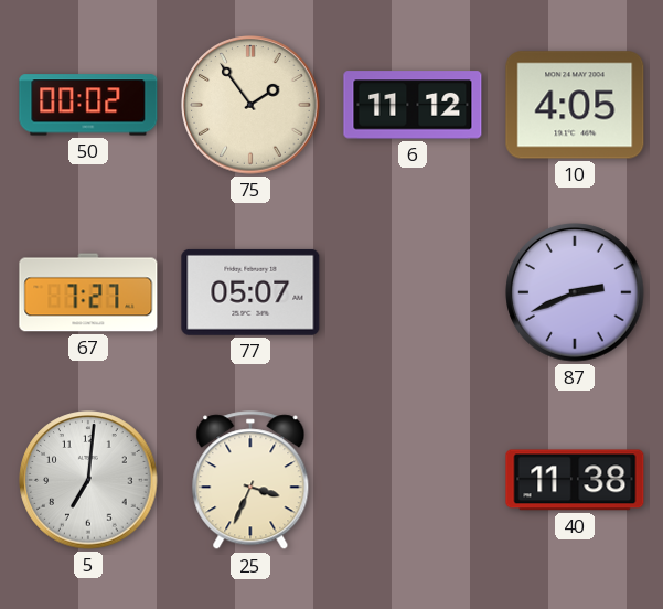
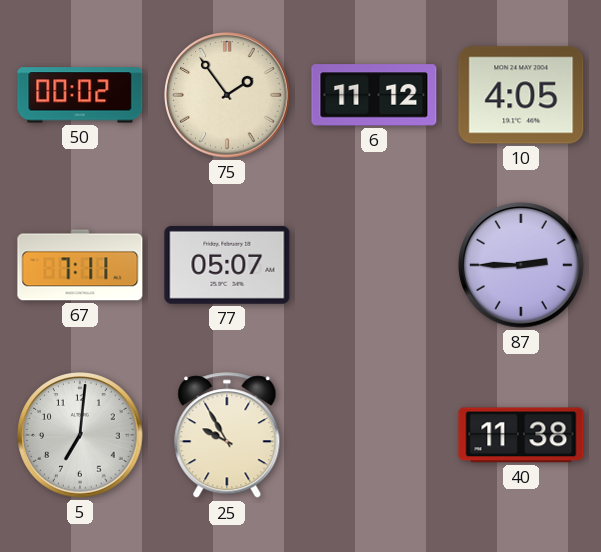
67: 7:27 -> 7:11 (80, 265)
87: 2:41 -> 2:45 (521, 265)
25: 3:34 -> 9:55 (227, 436)
